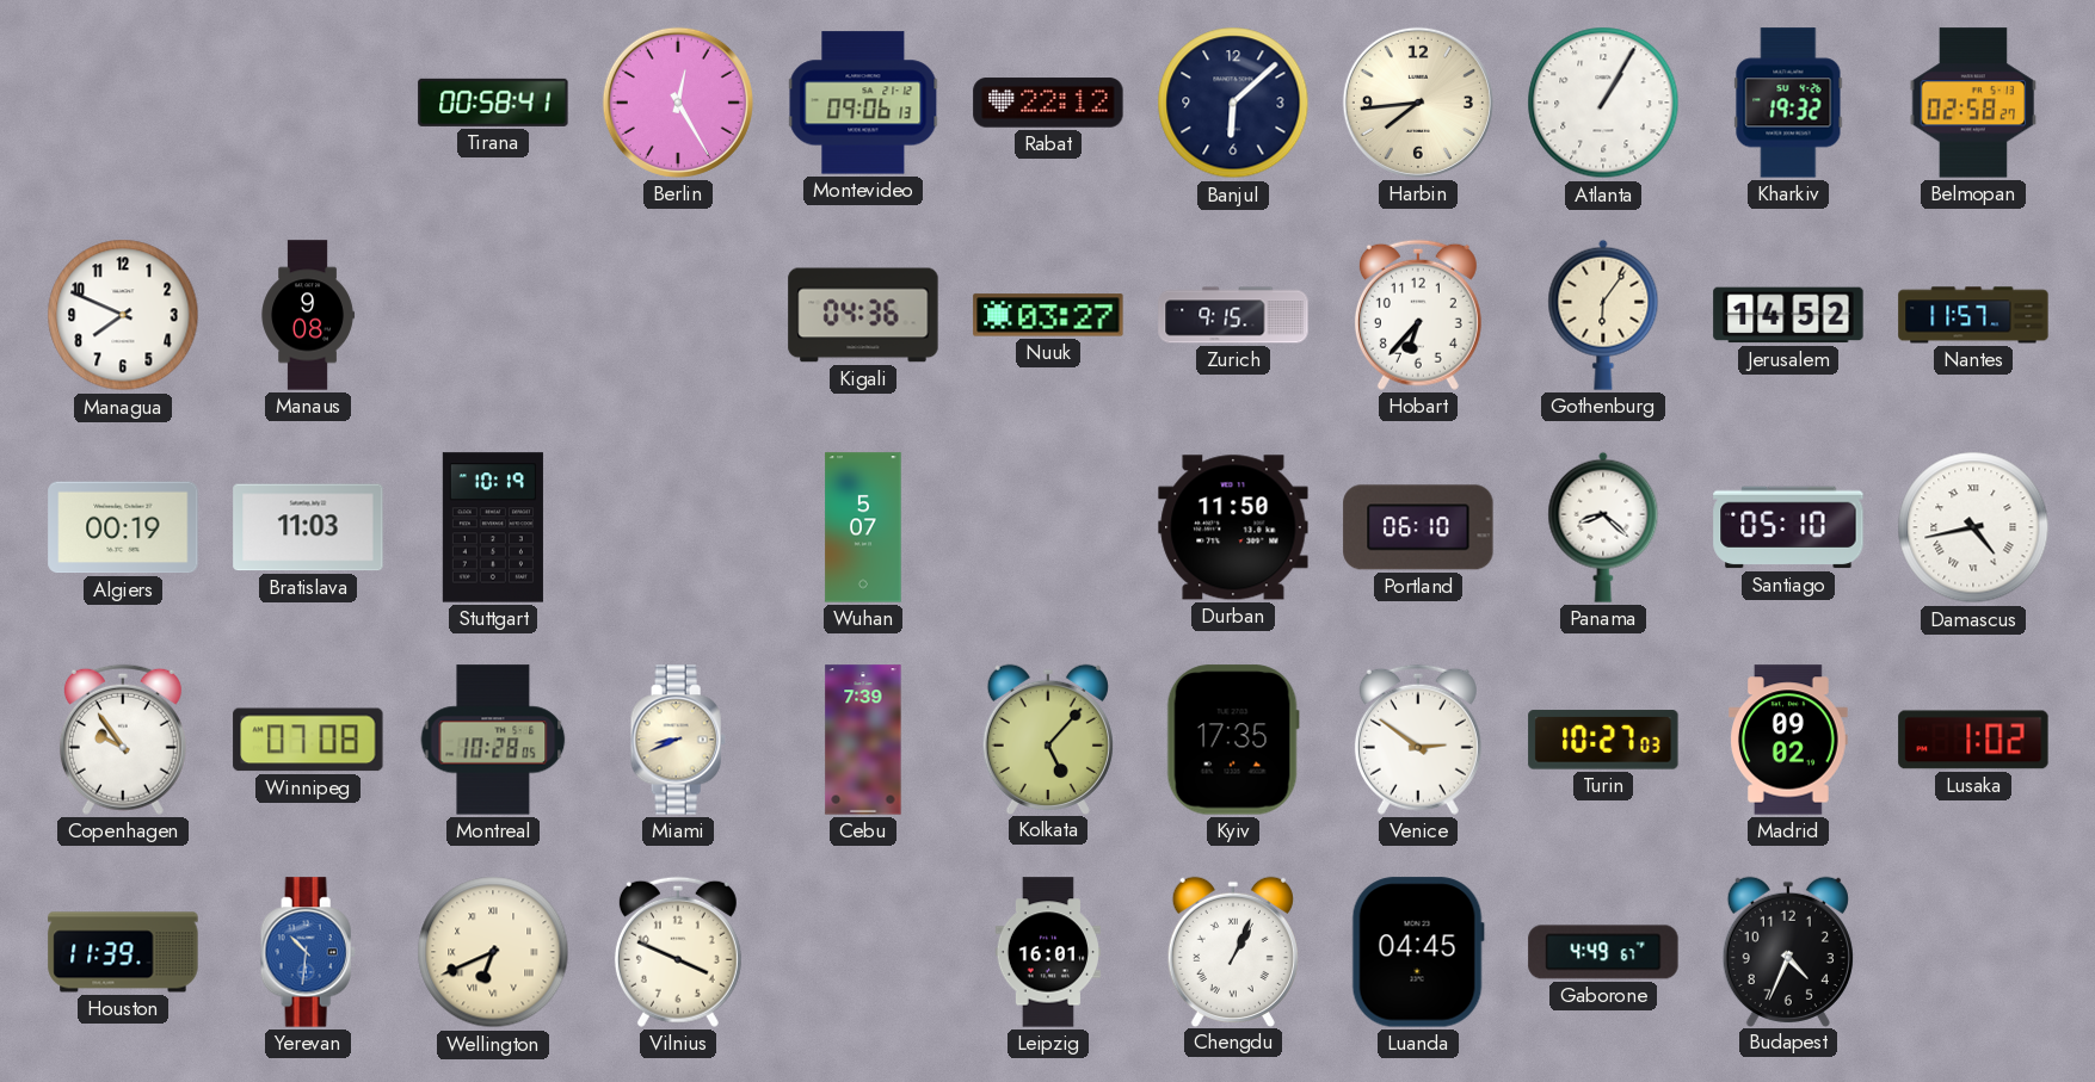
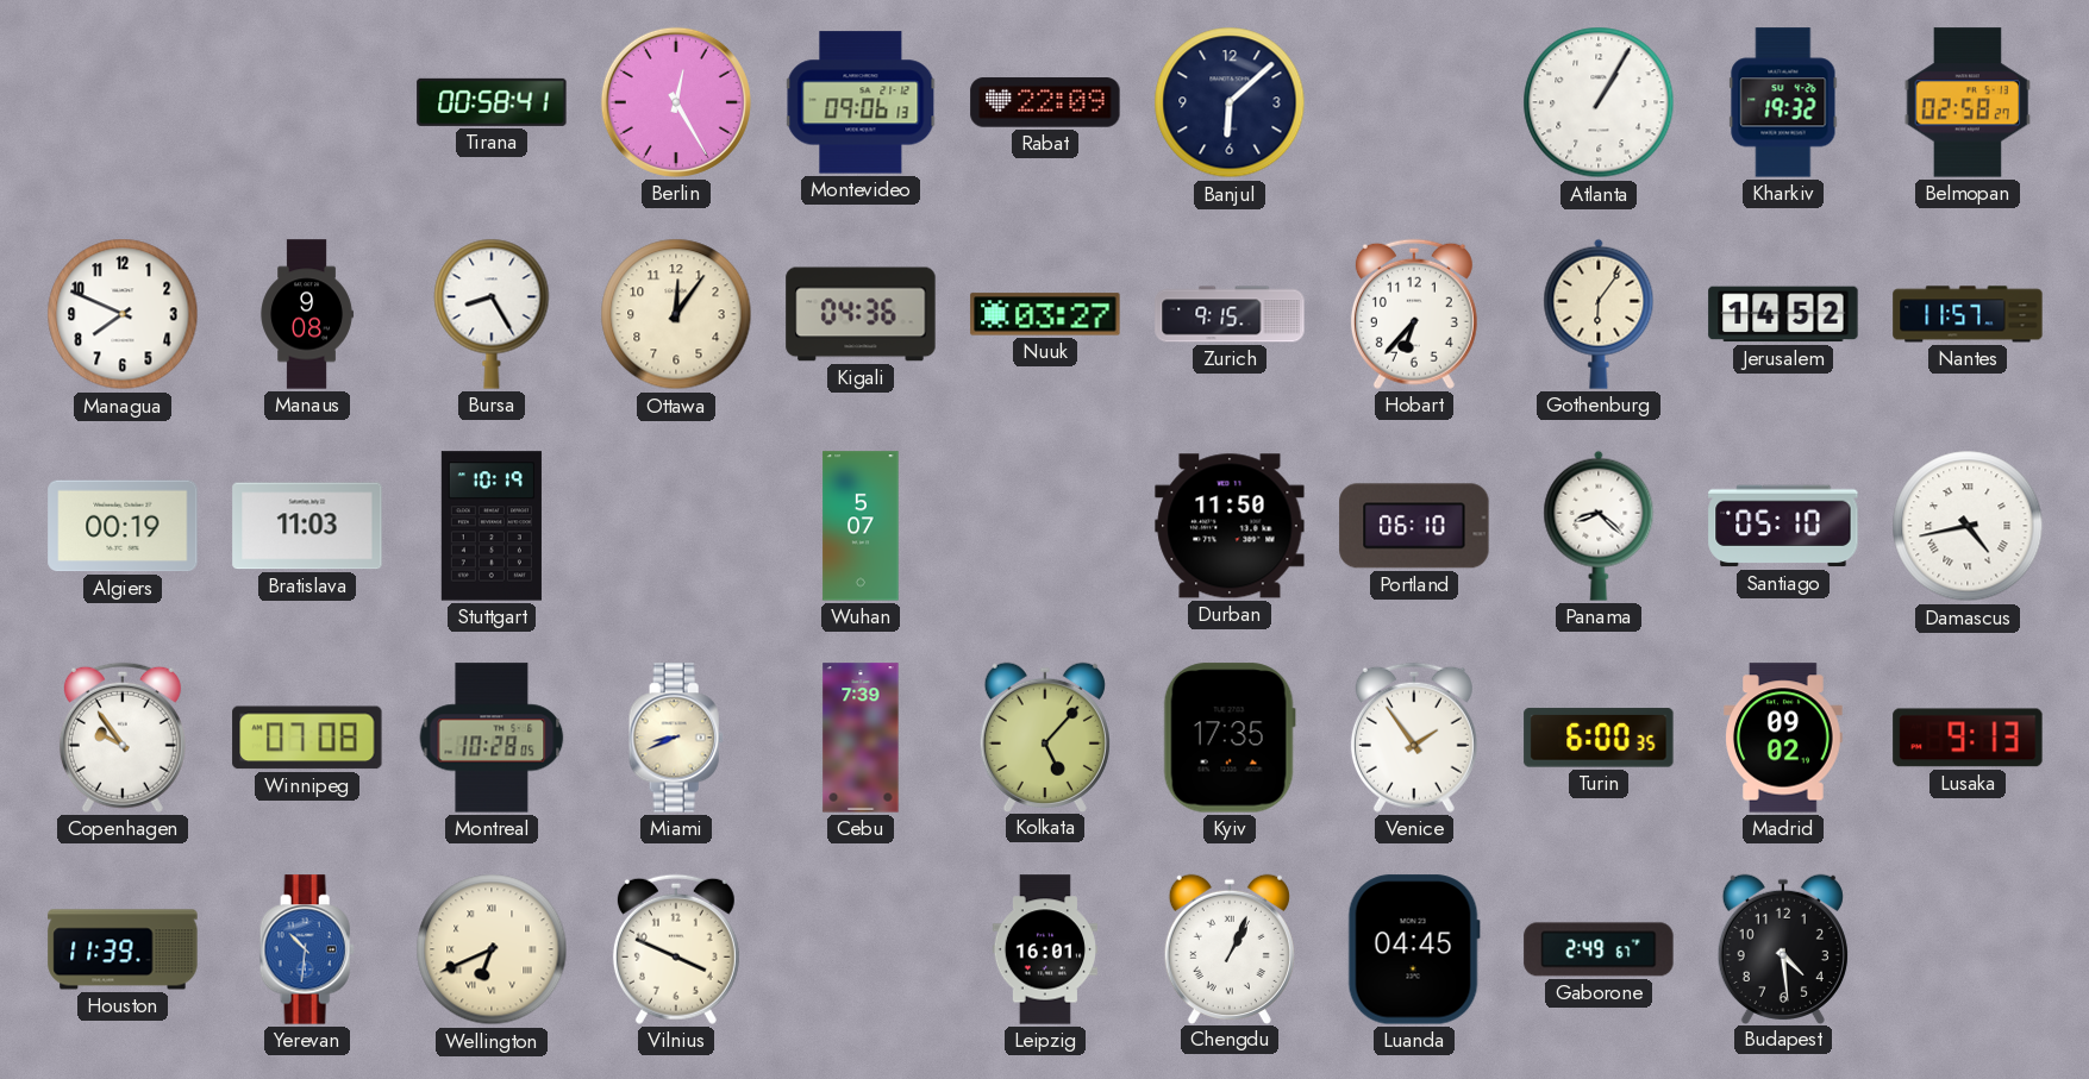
Rabat: 22:12 -> 22:09 (1045, 102)
Harbin: 7:44 -> none (1418, 103)
Bursa: none -> 8:25 (492, 314)
Ottawa: none -> 12:06 (676, 314)
Venice: 2:51 -> 1:54 (1414, 738)
Turin: 10:27 -> 6:00 (1599, 738)
Lusaka: 1:02 -> 9:13 (1968, 738)
Gaborone: 4:49 -> 2:49 (1599, 949)
Budapest: 4:34 -> 4:29 (1783, 948)
